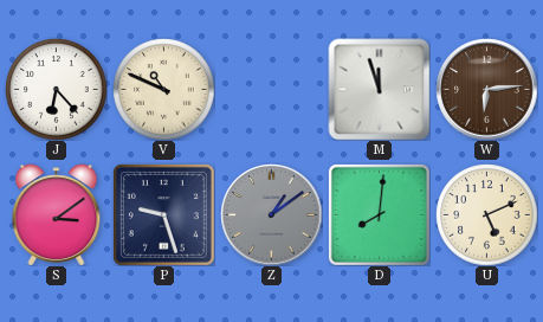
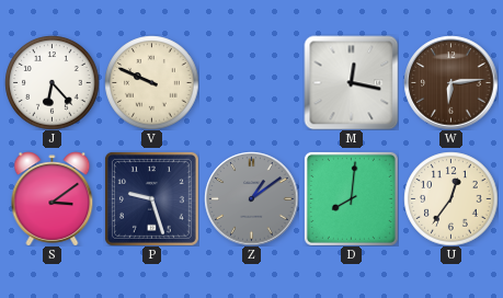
V: 10:49 -> 9:49 (151, 82)
M: 11:57 -> 12:17 (351, 82)
U: 5:11 -> 12:36 (450, 198)
